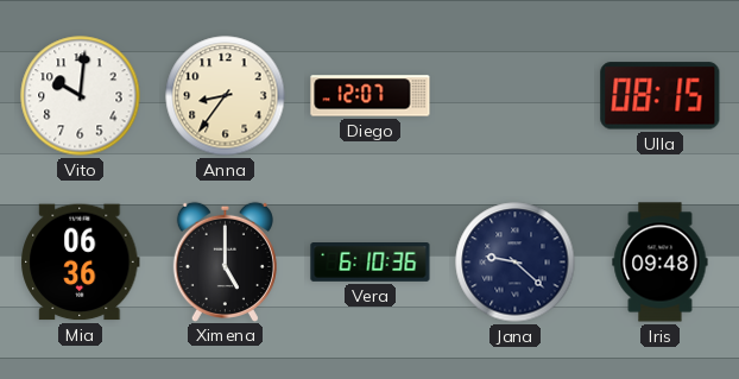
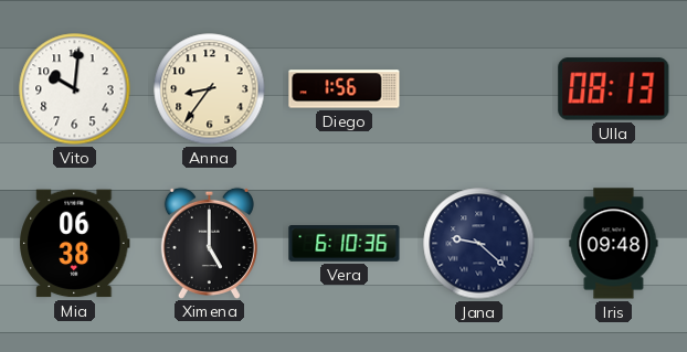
Diego: 12:07 -> 1:56 (345, 89)
Ulla: 08:15 -> 08:13 (614, 89)
Mia: 06:36 -> 06:38 (75, 244)
